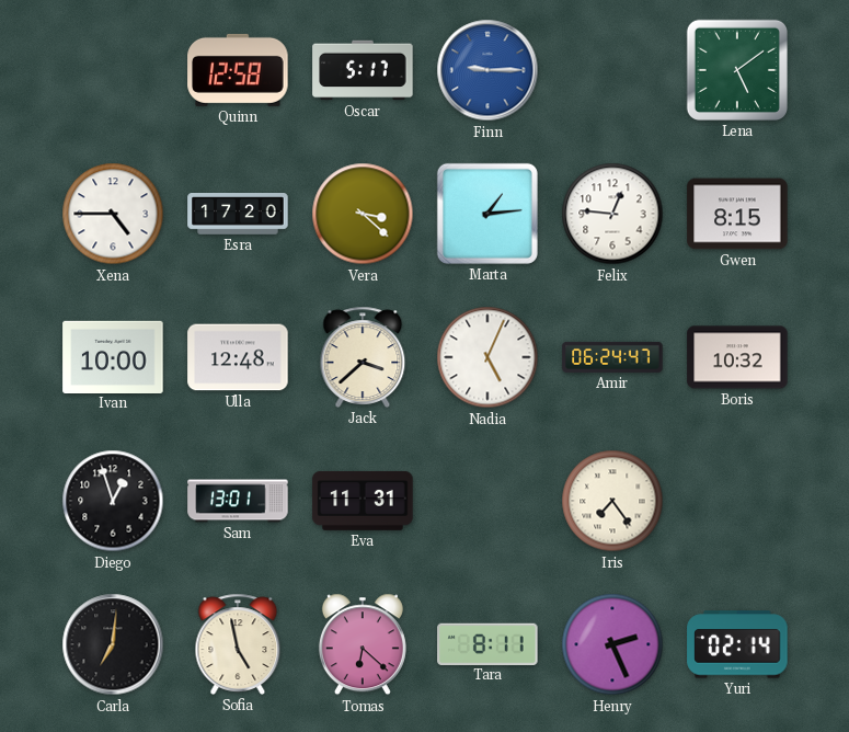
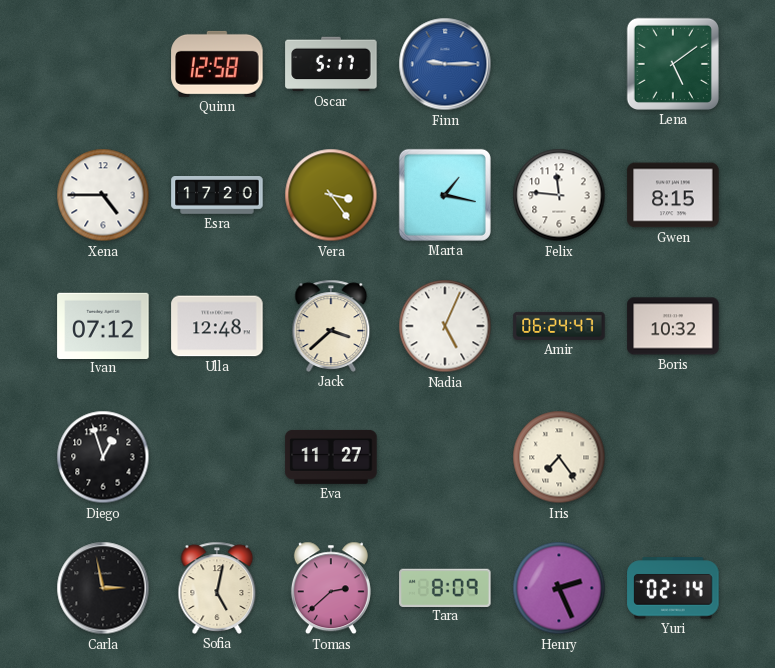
Vera: 3:22 -> 3:24 (331, 195)
Marta: 1:14 -> 1:17 (445, 195)
Felix: 12:46 -> 11:46 (559, 195)
Ivan: 10:00 -> 07:12 (103, 325)
Sam: 13:01 -> none (238, 501)
Eva: 11:31 -> 11:27 (331, 457)
Carla: 7:01 -> 2:58 (103, 588)
Sofia: 4:58 -> 5:02 (217, 588)
Tomas: 6:22 -> 2:38 (331, 588)
Tara: 8:11 -> 8:09 (445, 587)
